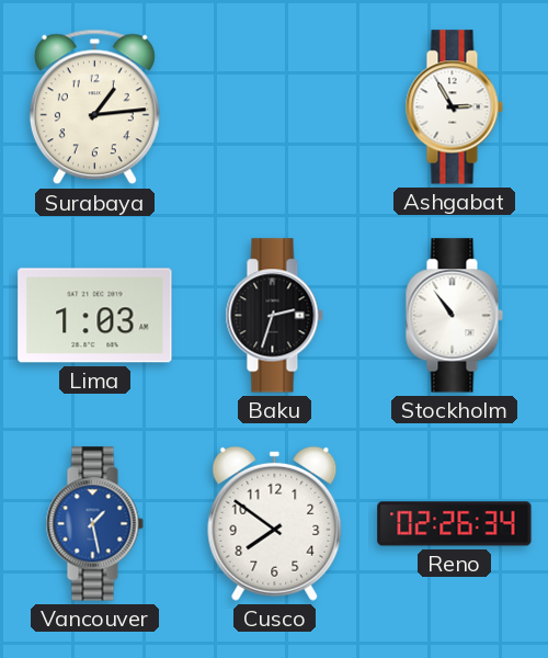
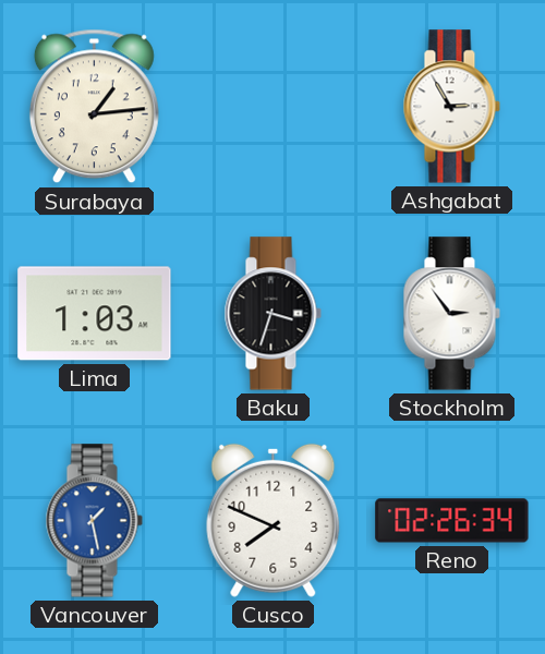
Baku: 2:33 -> 3:33 (272, 314)
Stockholm: 10:54 -> 2:54 (451, 314)
Cusco: 7:51 -> 7:49 (274, 520)
